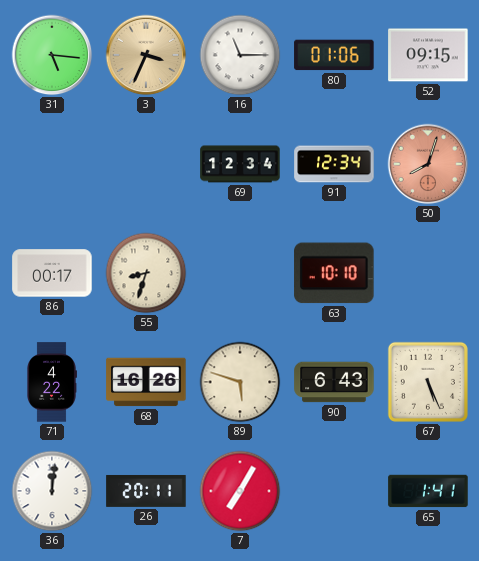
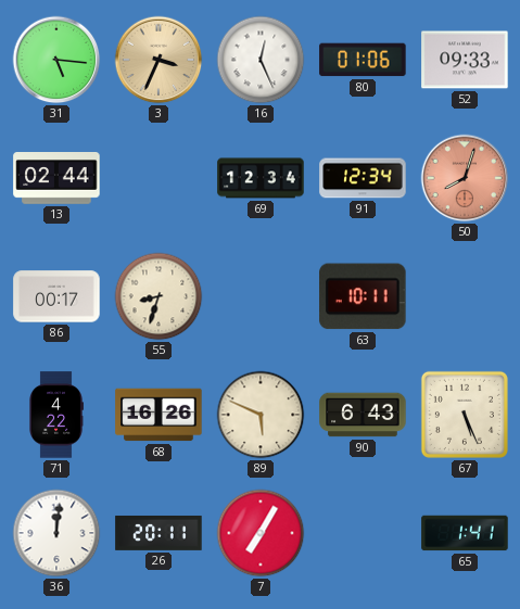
16: 11:15 -> 12:26 (261, 60)
52: 09:15 -> 09:33 (465, 60)
13: none -> 02:44 (56, 179)
63: 10:10 -> 10:11 (363, 296)
89: 5:48 -> 5:49 (261, 415)
